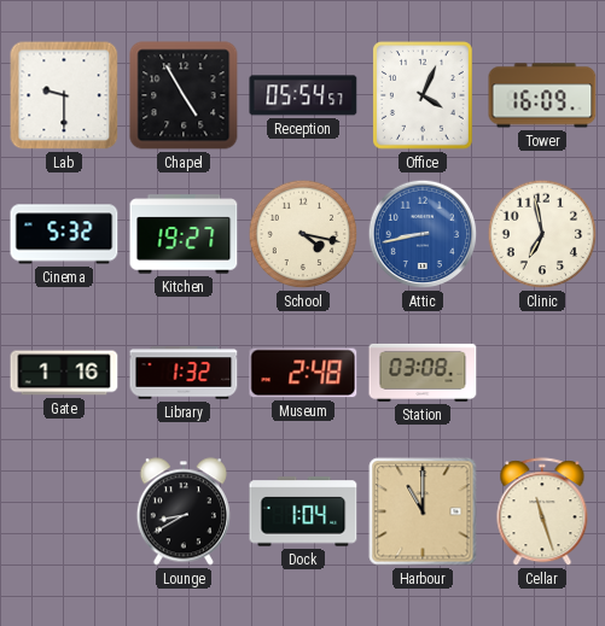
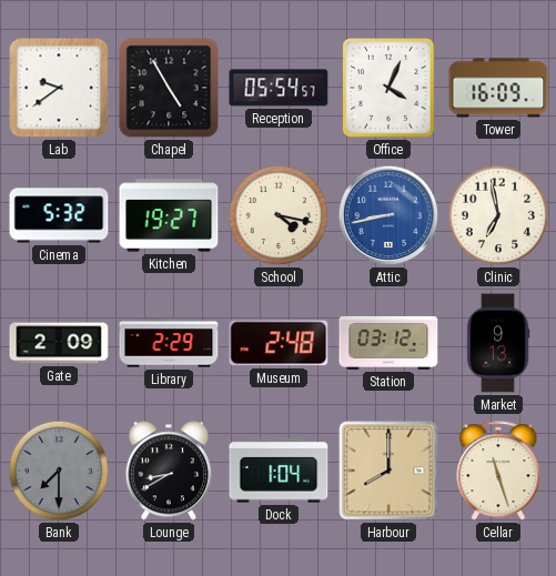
Lab: 9:30 -> 9:39 (59, 88)
Gate: 1:16 -> 2:09 (59, 343)
Library: 1:32 -> 2:29 (169, 343)
Station: 03:08 -> 03:12 (388, 343)
Market: none -> 9:13 (498, 343)
Bank: none -> 7:30 (59, 471)
Harbour: 11:00 -> 8:00 (388, 471)
